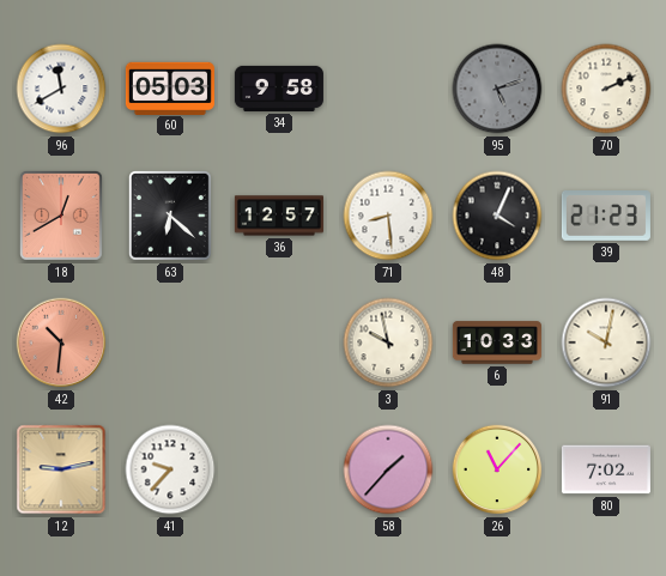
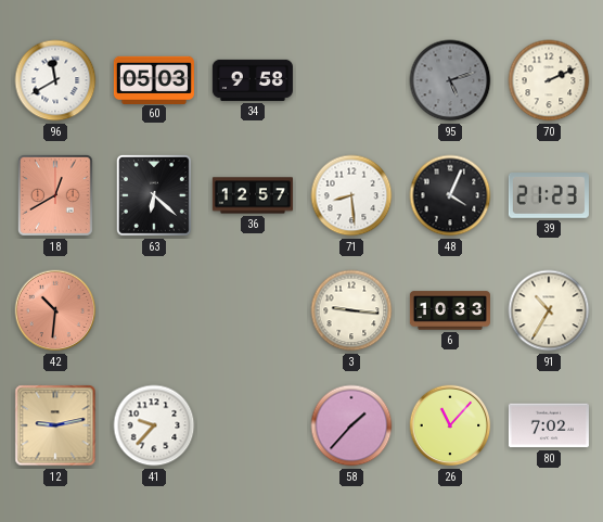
3: 9:58 -> 9:16 (351, 310)
91: 10:02 -> 10:35 (549, 310)
